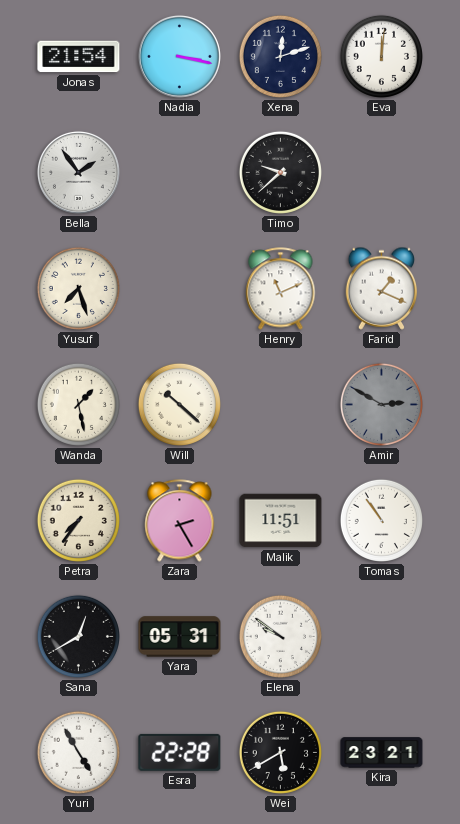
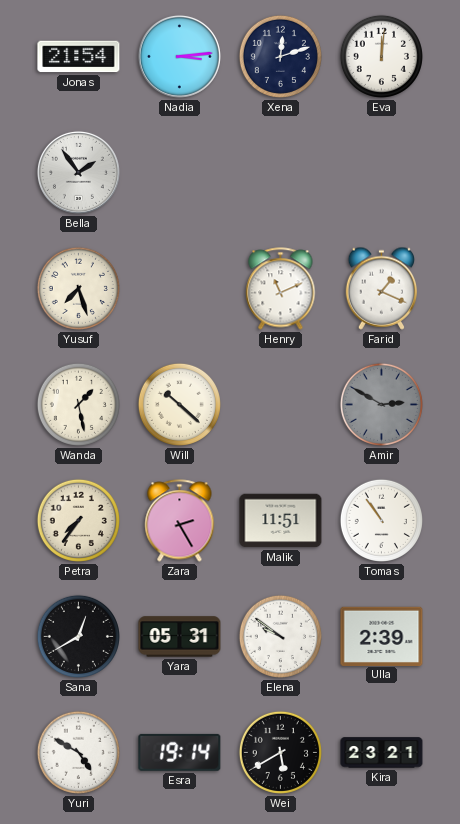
Nadia: 3:17 -> 3:14 (179, 56)
Timo: 9:38 -> none (280, 172)
Ulla: none -> 2:39 (382, 636)
Yuri: 4:55 -> 4:50 (78, 752)
Esra: 22:28 -> 19:14 (180, 752)
